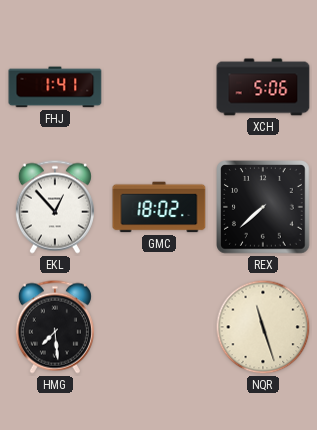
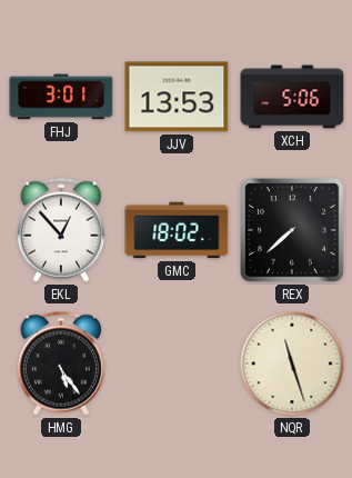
FHJ: 1:41 -> 3:01 (61, 97)
JJV: none -> 13:53 (177, 97)
HMG: 7:29 -> 5:24 (61, 364)
